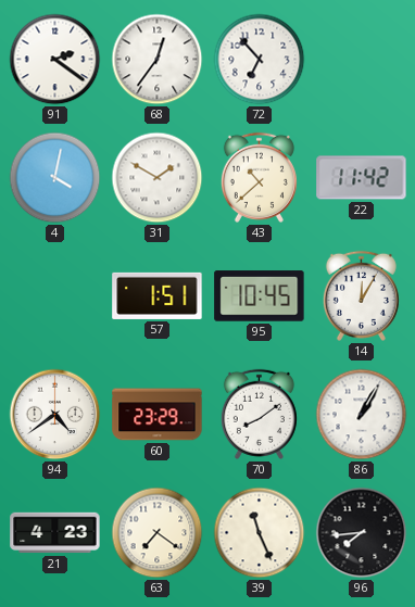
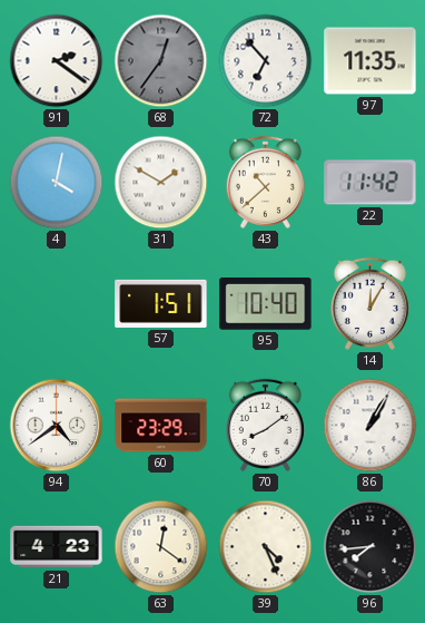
68 dial: white -> grey (161, 61)
97: none -> 11:35 (370, 61)
95: 10:45 -> 10:40 (266, 304)
63: 7:21 -> 12:21 (161, 547)
39: 11:26 -> 4:26 (266, 547)
